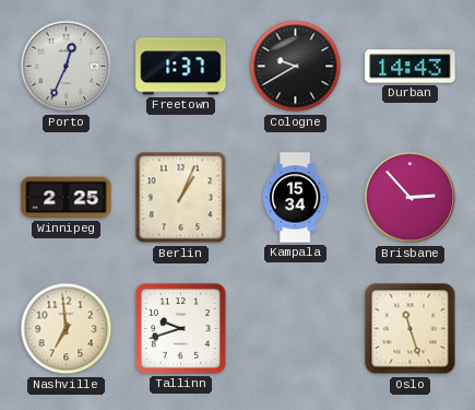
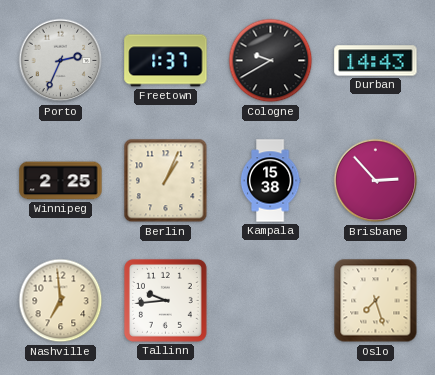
Porto: 12:34 -> 2:34 (61, 61)
Kampala: 15:34 -> 15:38 (270, 181)
Tallinn: 9:42 -> 9:44 (165, 300)
Oslo: 11:27 -> 7:27 (376, 301)
